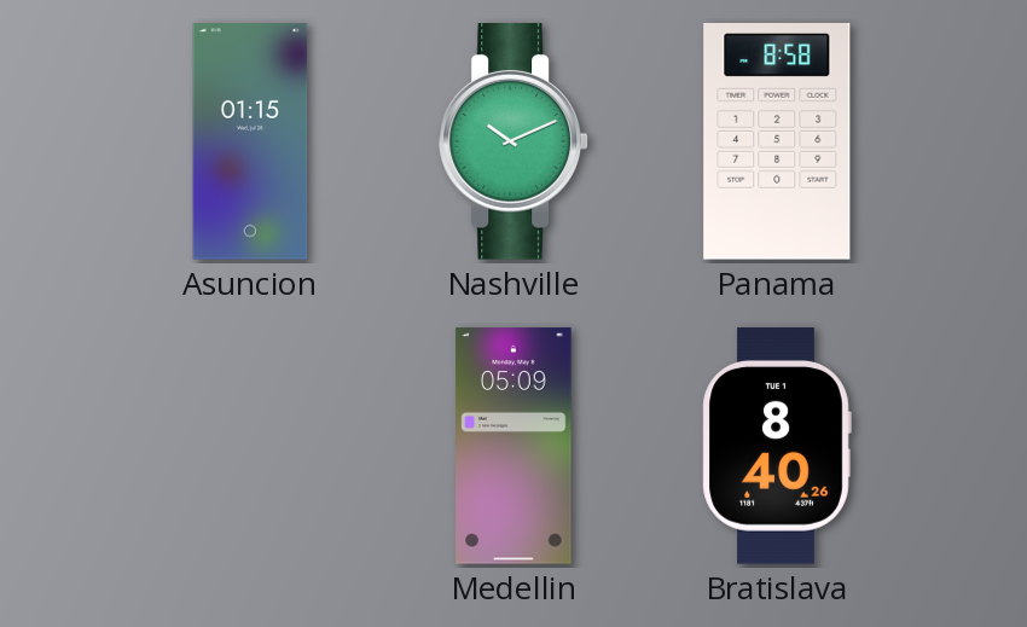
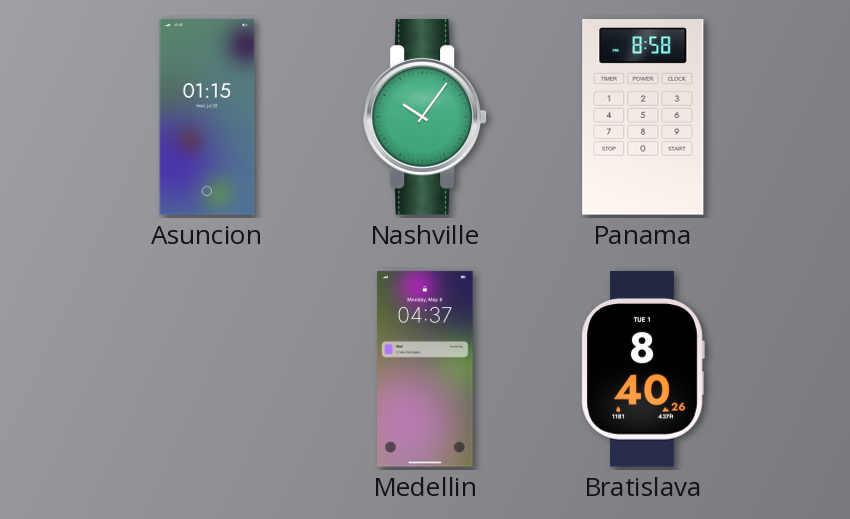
Nashville: 10:11 -> 10:06 (425, 117)
Medellin: 05:09 -> 04:37 (425, 369)
